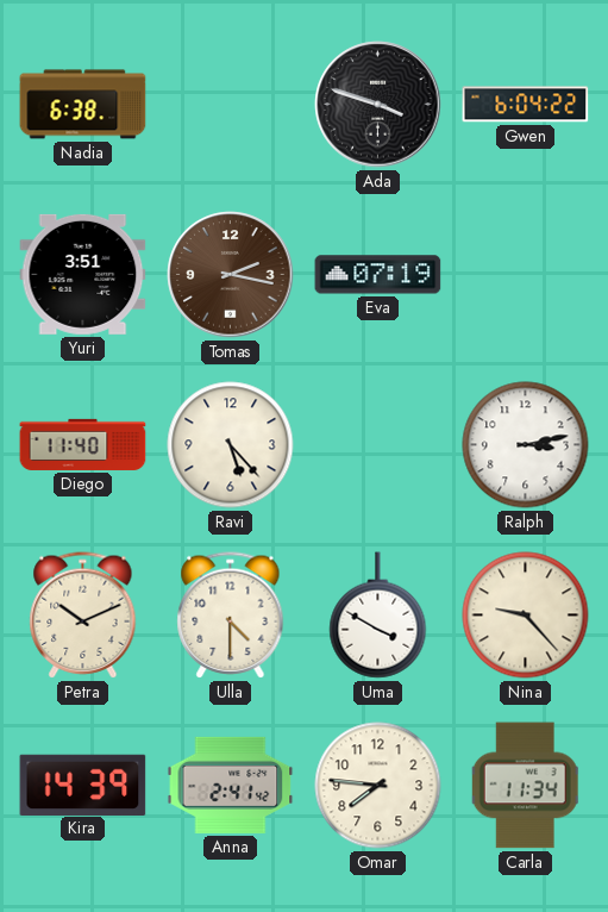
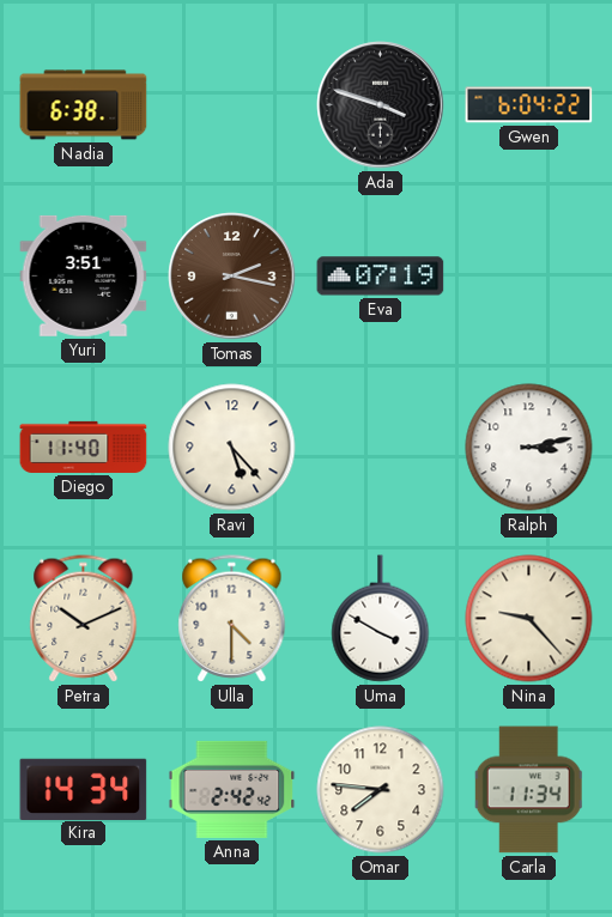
Kira: 14:39 -> 14:34 (84, 789)
Anna: 2:41 -> 2:42 (232, 789)
